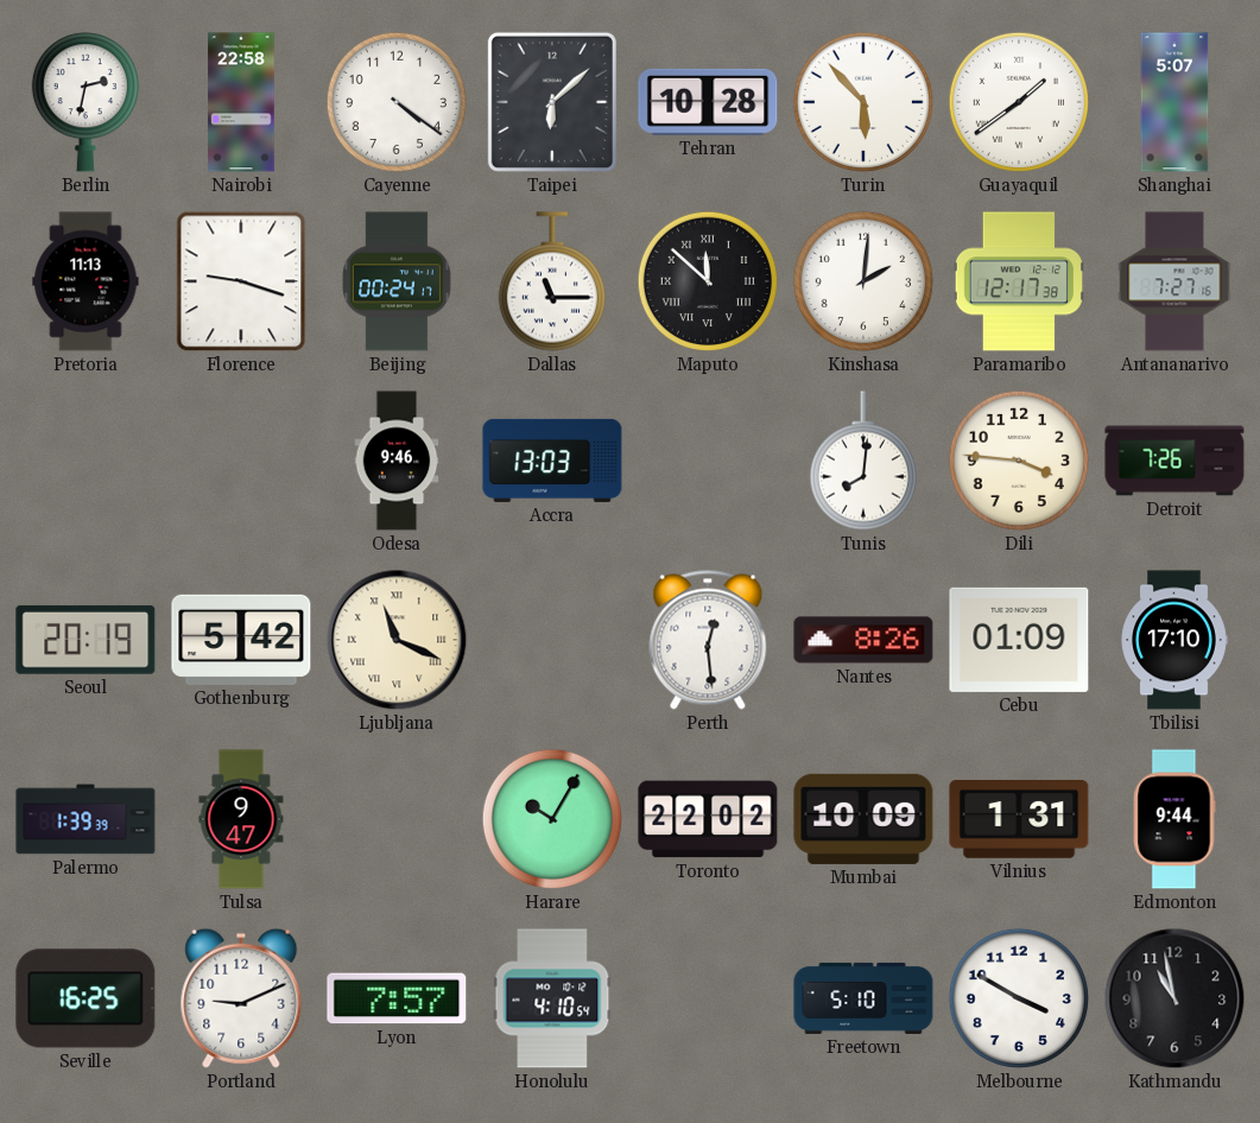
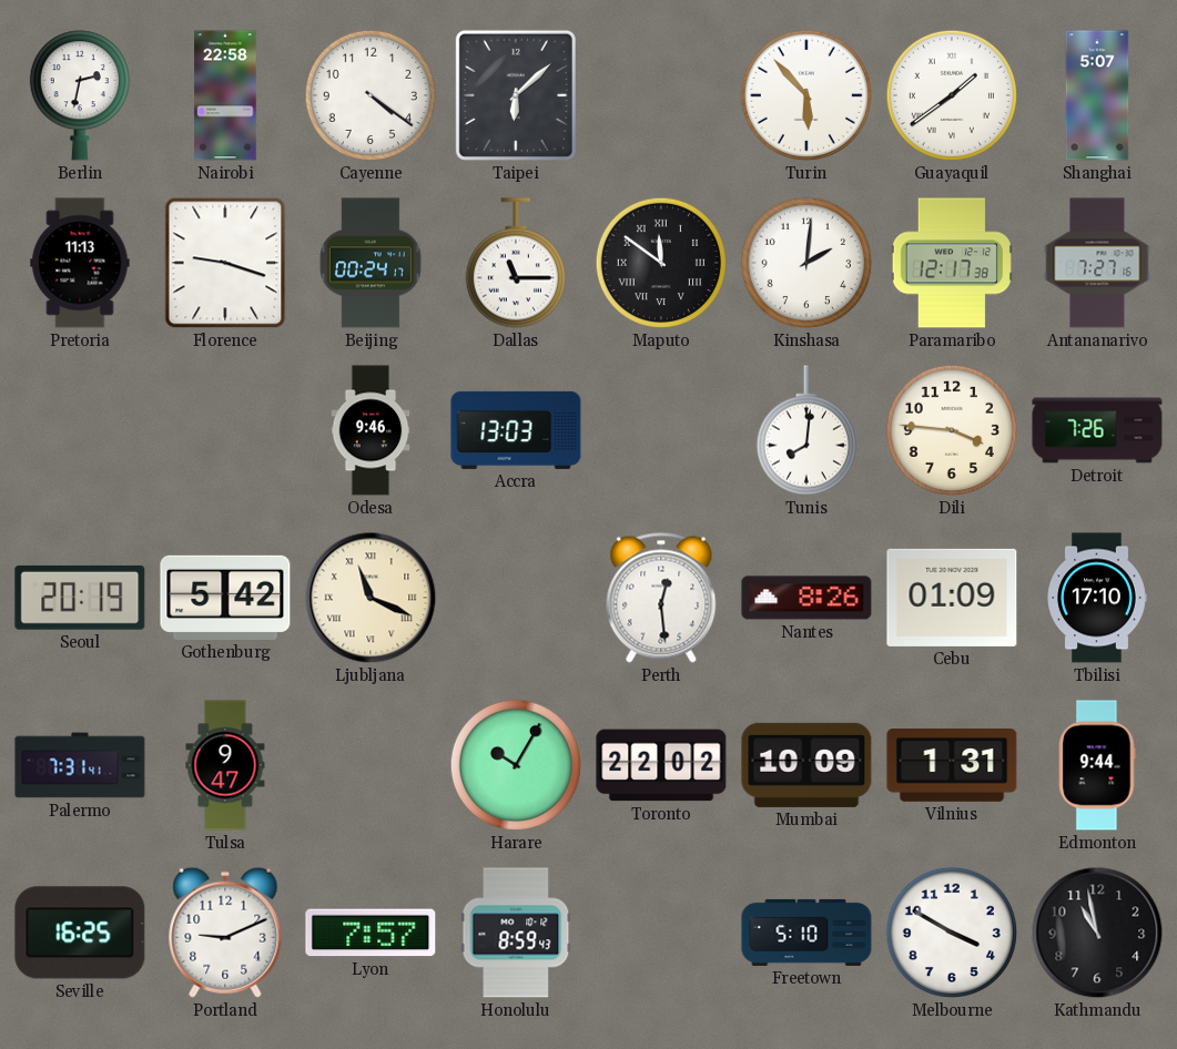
Tehran: 10:28 -> none (708, 102)
Maputo: 11:52 -> 11:51 (661, 263)
Palermo: 1:39 -> 7:31 (80, 765)
Honolulu: 4:10 -> 8:59 (516, 933)
